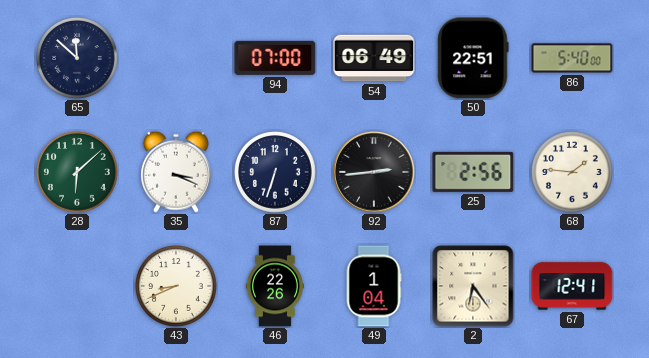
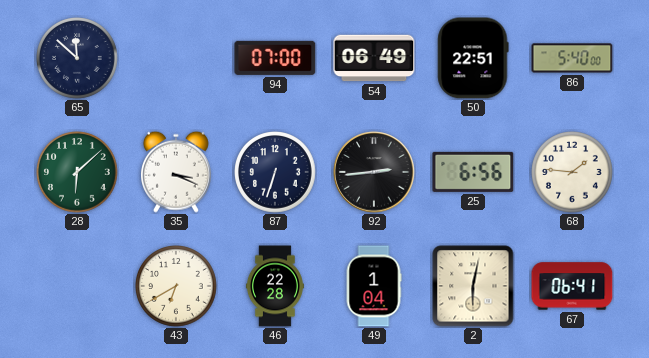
25: 2:56 -> 6:56 (473, 172)
43: 8:41 -> 6:40 (177, 287)
46: 22:26 -> 22:28 (275, 286)
2: 6:24 -> 6:02 (473, 286)
67: 12:41 -> 06:41 (572, 286)
